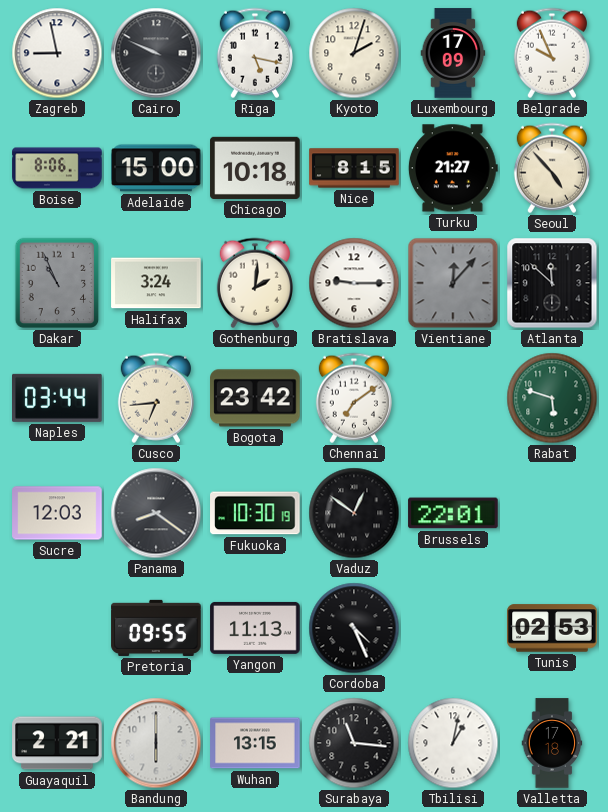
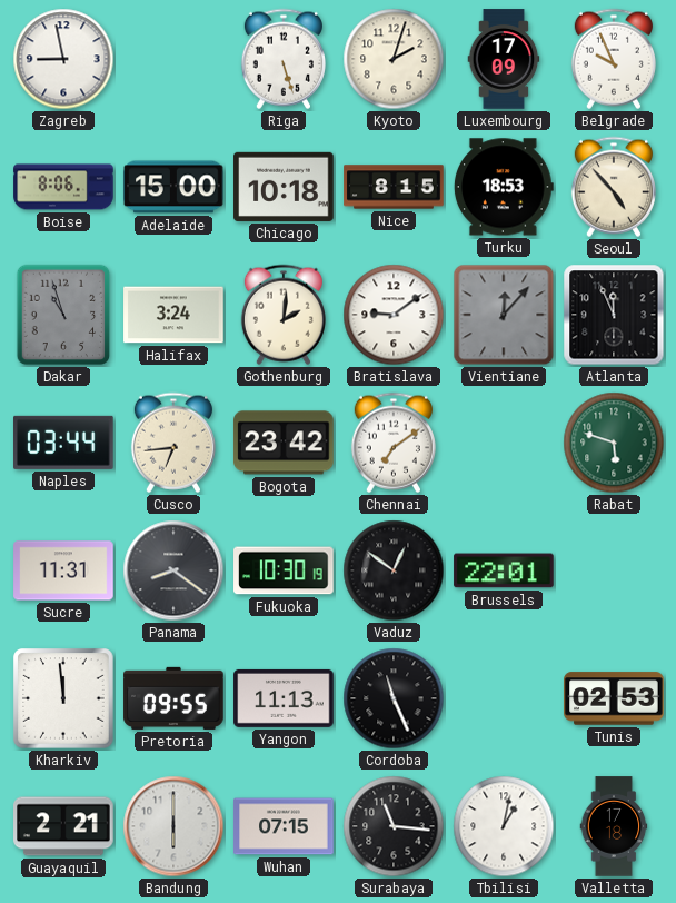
Cairo: 9:49 -> none (156, 53)
Riga: 5:17 -> 5:27 (284, 59)
Turku: 21:27 -> 18:53 (504, 187)
Dakar: 10:56 -> 10:57 (63, 315)
Bratislava: 9:15 -> 9:09 (394, 315)
Atlanta: 11:52 -> 11:56 (614, 315)
Sucre: 12:03 -> 11:31 (63, 570)
Kharkiv: none -> 11:59 (63, 698)
Cordoba: 4:26 -> 11:26 (394, 698)
Wuhan: 13:15 -> 07:15 (284, 826)
